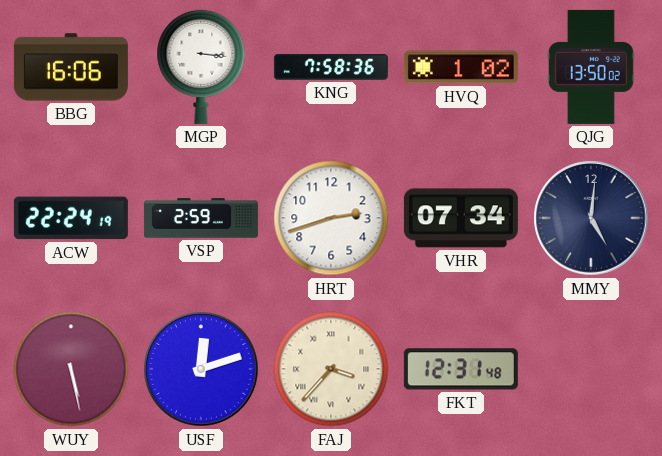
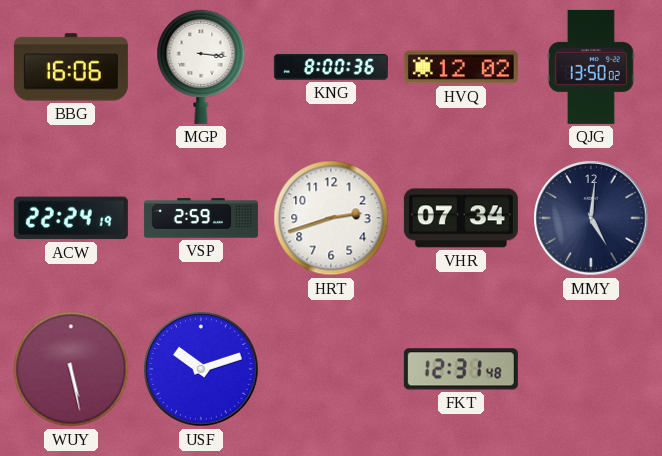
KNG: 7:58 -> 8:00 (331, 68)
HVQ: 1:02 -> 12:02 (461, 67)
USF: 12:12 -> 10:12 (201, 369)
FAJ: 3:37 -> none (331, 369)
